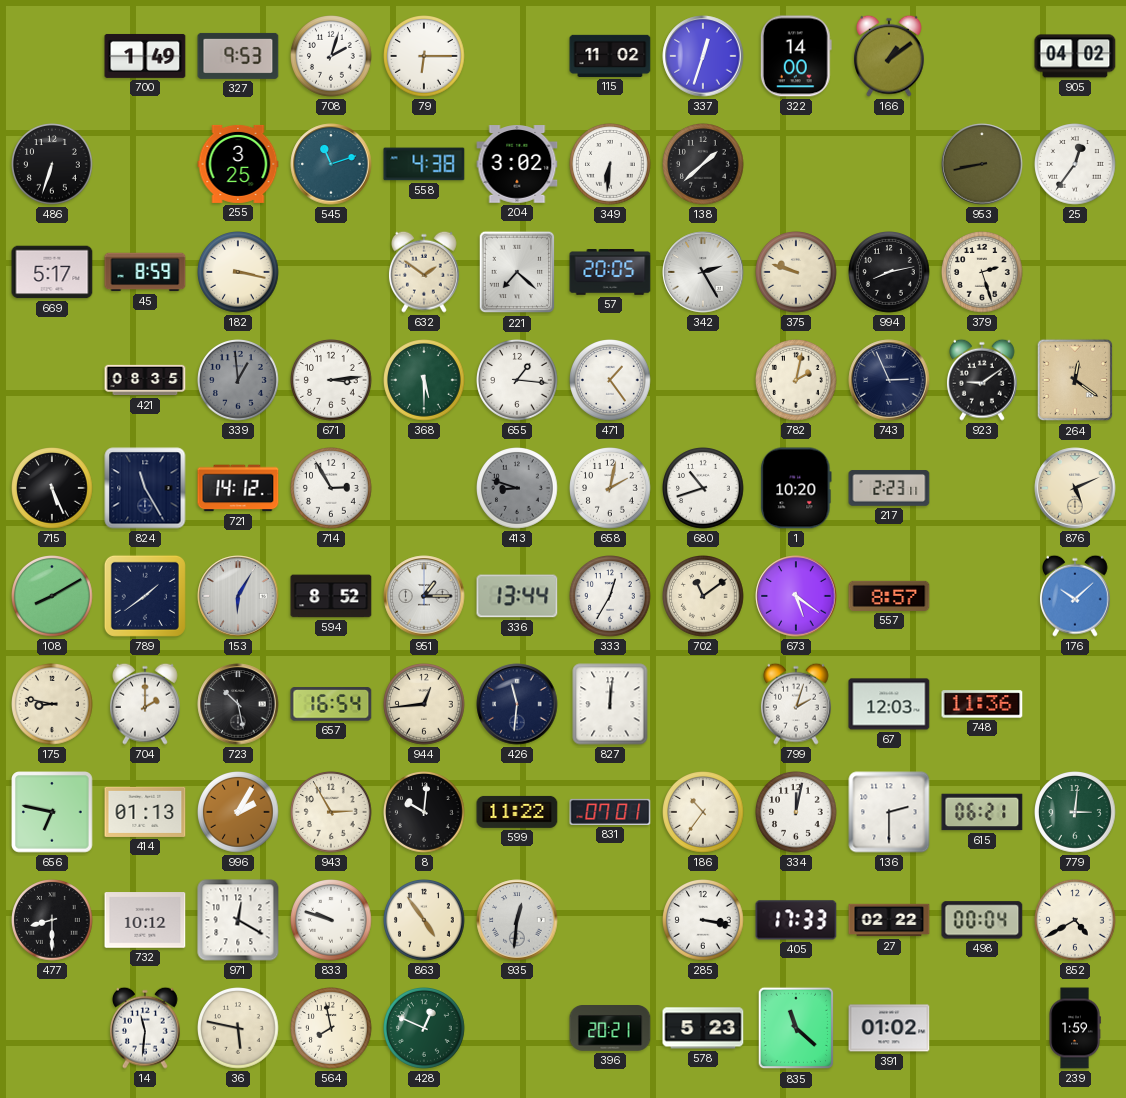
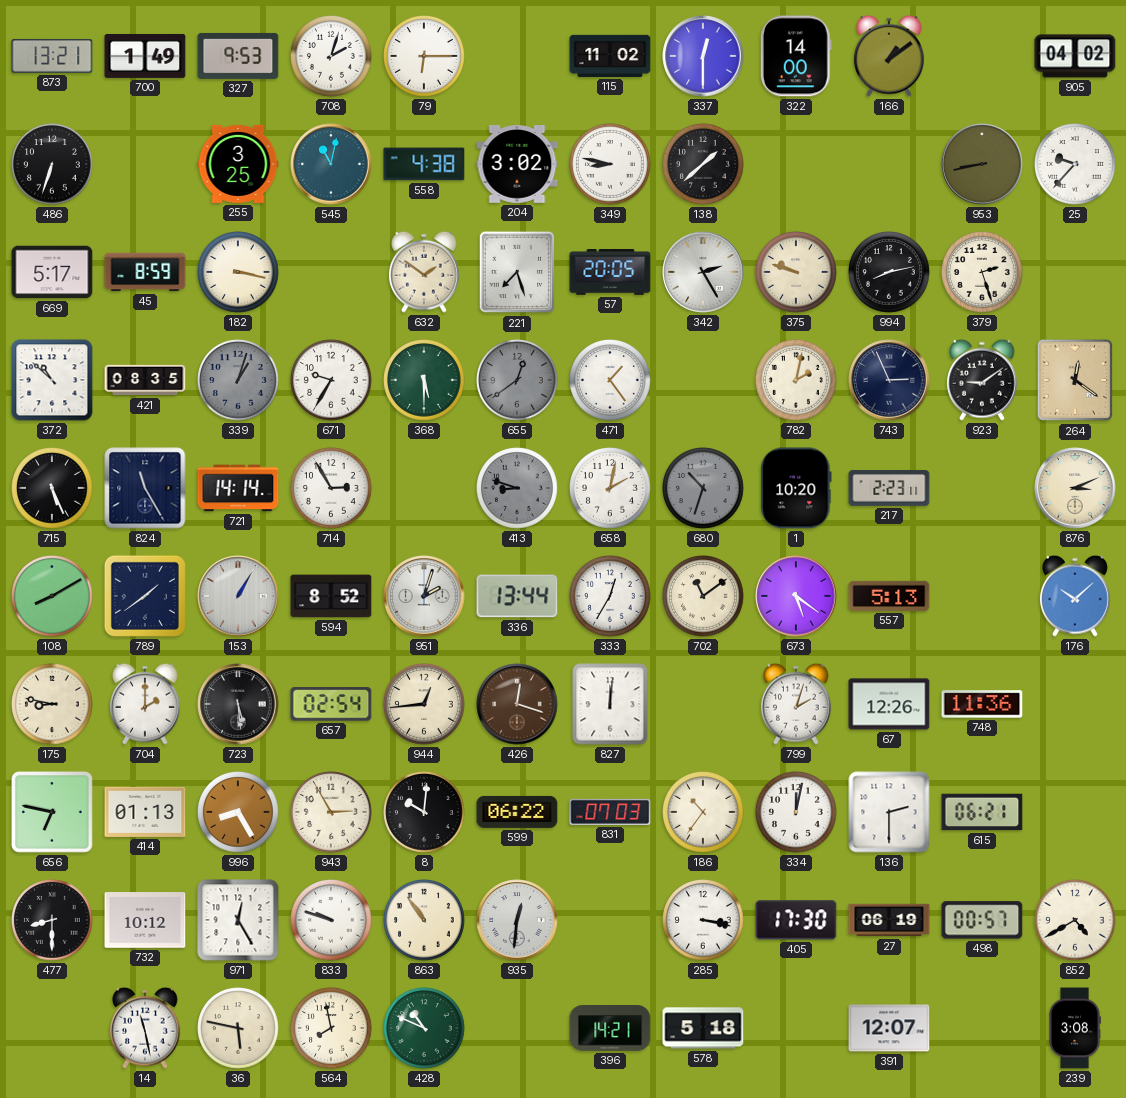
873: none -> 13:21 (52, 56)
337: 12:33 -> 12:30 (703, 56)
545: 11:12 -> 11:02 (331, 164)
349: 6:31 -> 8:47 (611, 165)
25: 12:36 -> 9:37 (1076, 165)
221: 7:22 -> 7:27 (517, 272)
372: none -> 10:52 (52, 380)
339: 12:59 -> 1:03 (239, 381)
671: 3:14 -> 9:35 (332, 381)
655: 1:16 -> 12:39 (518, 381)
655 dial: white -> grey (518, 381)
721: 14:12 -> 14:14 (238, 488)
680: 10:42 -> 10:33 (704, 489)
680 dial: white -> grey (704, 489)
876: 5:11 -> 3:11 (1075, 488)
153: 6:05 -> 1:05 (238, 596)
951: 1:15 -> 2:03 (424, 596)
557: 8:57 -> 5:13 (889, 596)
723: 10:28 -> 5:29 (238, 704)
657: 16:54 -> 02:54 (331, 704)
426: 11:31 -> 12:18 (517, 704)
426 dial: navy -> brown (517, 704)
67: 12:03 -> 12:26 (889, 704)
996: 2:05 -> 8:25 (239, 813)
599: 11:22 -> 06:22 (517, 812)
831: 07:01 -> 07:03 (610, 812)
779: 3:01 -> none (1076, 813)
971: 12:20 -> 12:25 (238, 920)
863: 4:54 -> 10:54 (425, 921)
405: 17:33 -> 17:30 (796, 920)
27: 02:22 -> 06:19 (889, 920)
498: 00:04 -> 00:57 (982, 920)
14: 11:31 -> 11:28 (145, 1028)
428: 12:49 -> 10:49 (425, 1029)
396: 20:21 -> 14:21 (610, 1029)
578: 5:23 -> 5:18 (703, 1028)
835: 11:22 -> none (796, 1028)
391: 01:02 -> 12:07 (889, 1028)
239: 1:59 -> 3:08 (1075, 1028)
